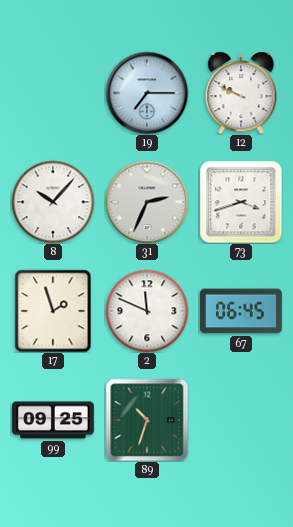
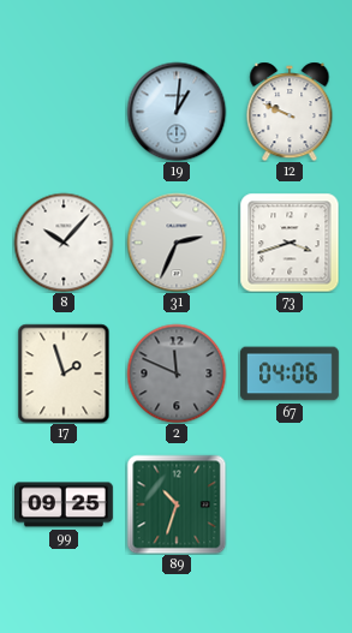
19: 7:15 -> 1:01 (177, 112)
2 dial: white -> grey (177, 374)
67: 06:45 -> 04:06 (290, 374)
